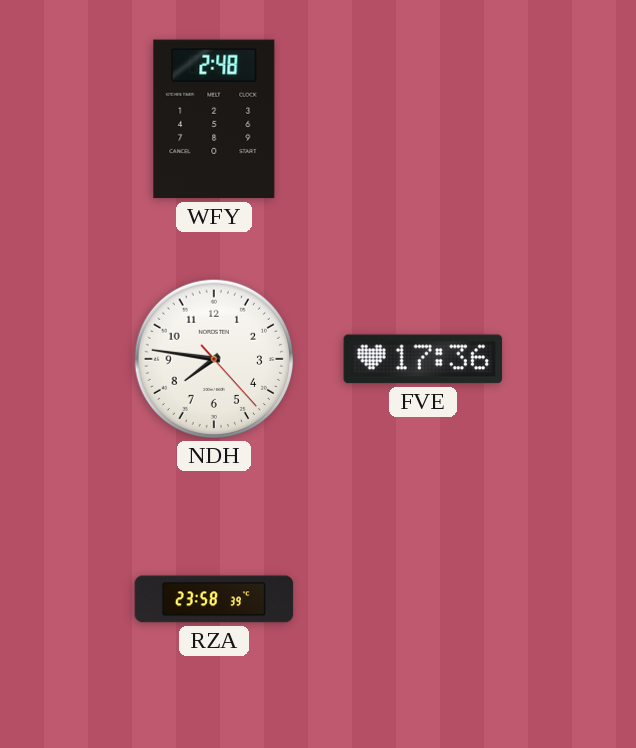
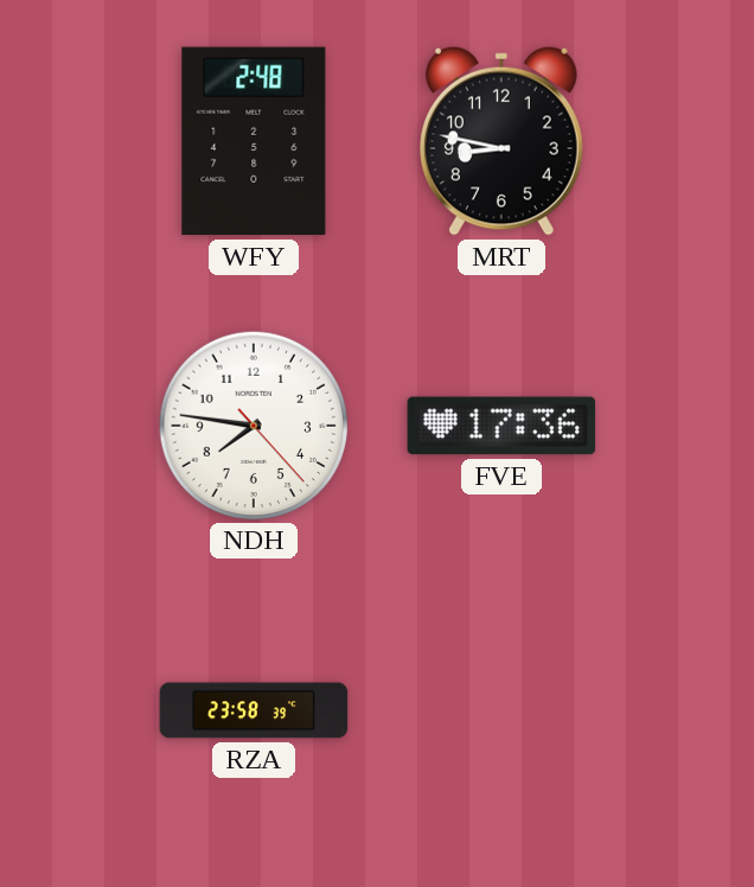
MRT: none -> 8:47 (501, 141)
